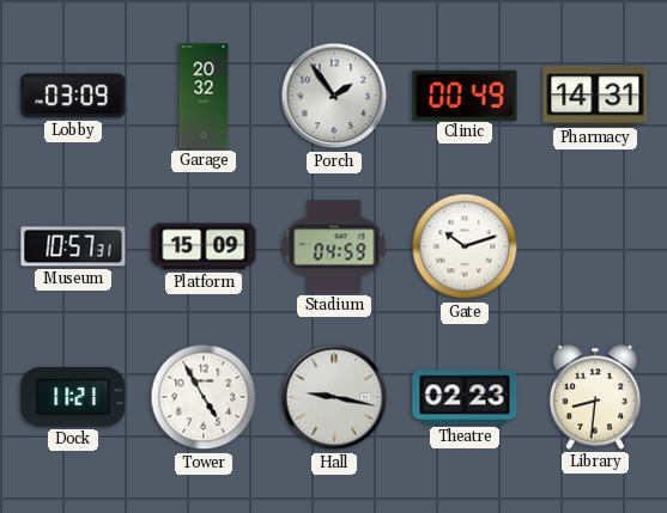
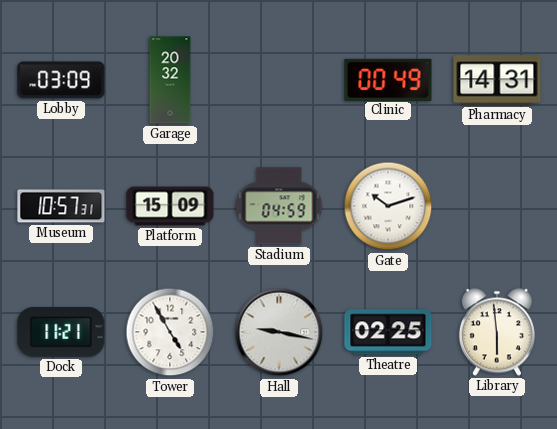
Porch: 1:54 -> none (334, 96)
Theatre: 02:23 -> 02:25 (388, 332)
Library: 8:31 -> 5:59 (497, 332)
